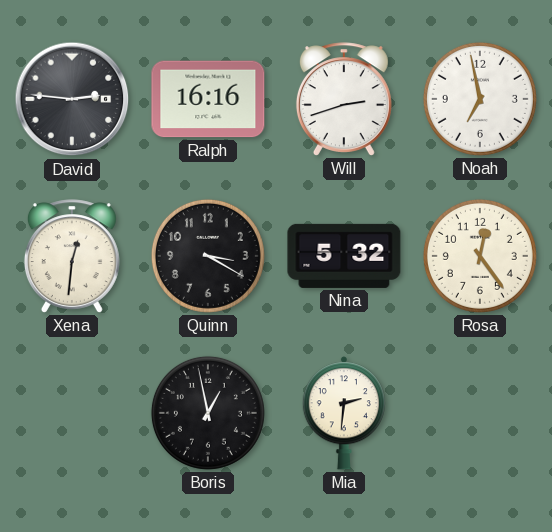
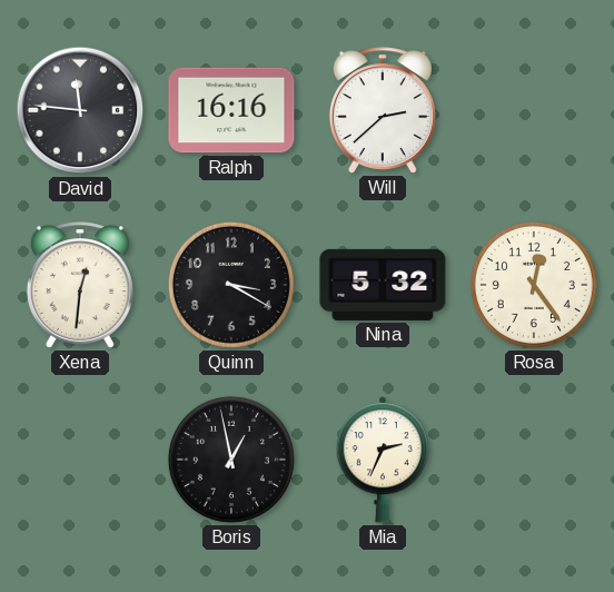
David: 2:46 -> 11:46 (80, 110)
Will: 2:42 -> 2:38 (383, 110)
Noah: 6:58 -> none (480, 99)
Mia: 2:31 -> 2:34 (383, 460)
